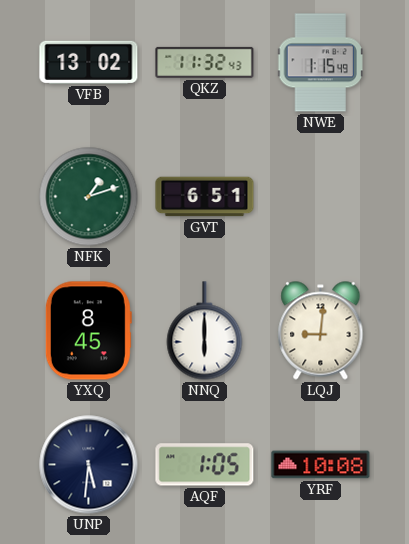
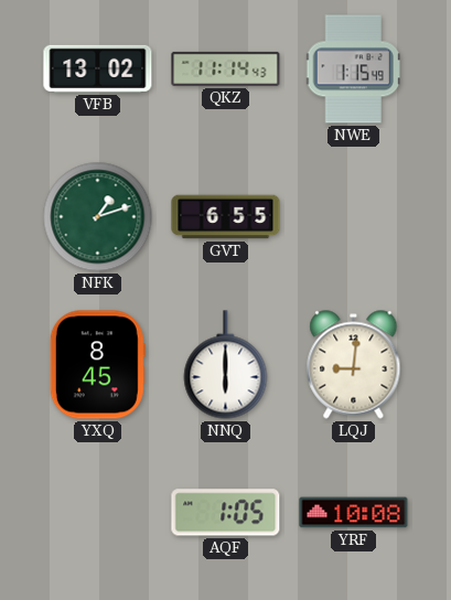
QKZ: 11:32 -> 11:14 (226, 68)
GVT: 6:51 -> 6:55 (226, 217)
UNP: 5:31 -> none (89, 465)
